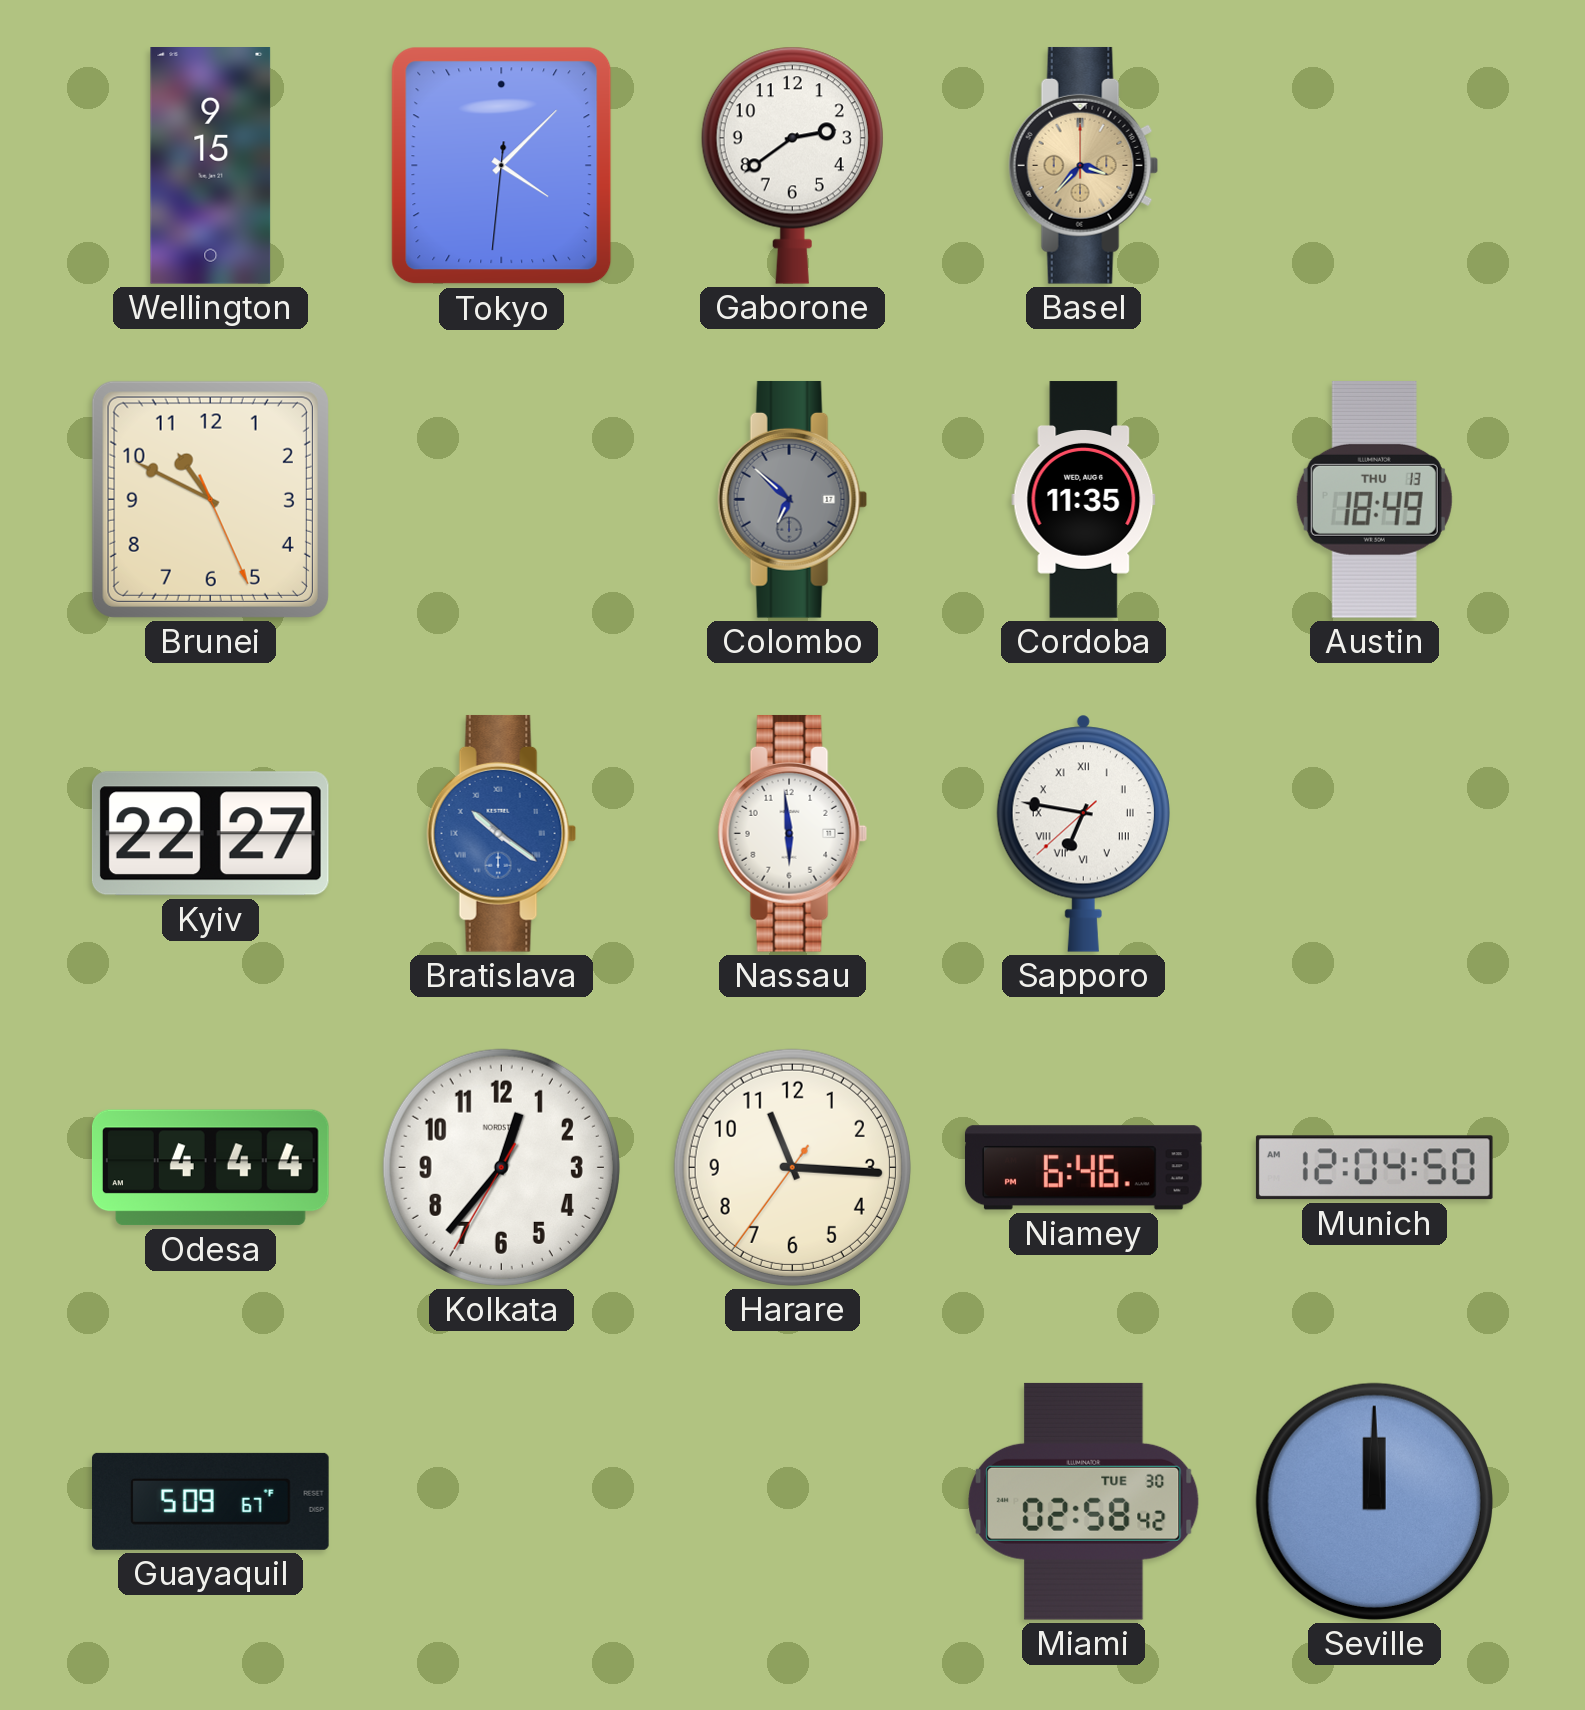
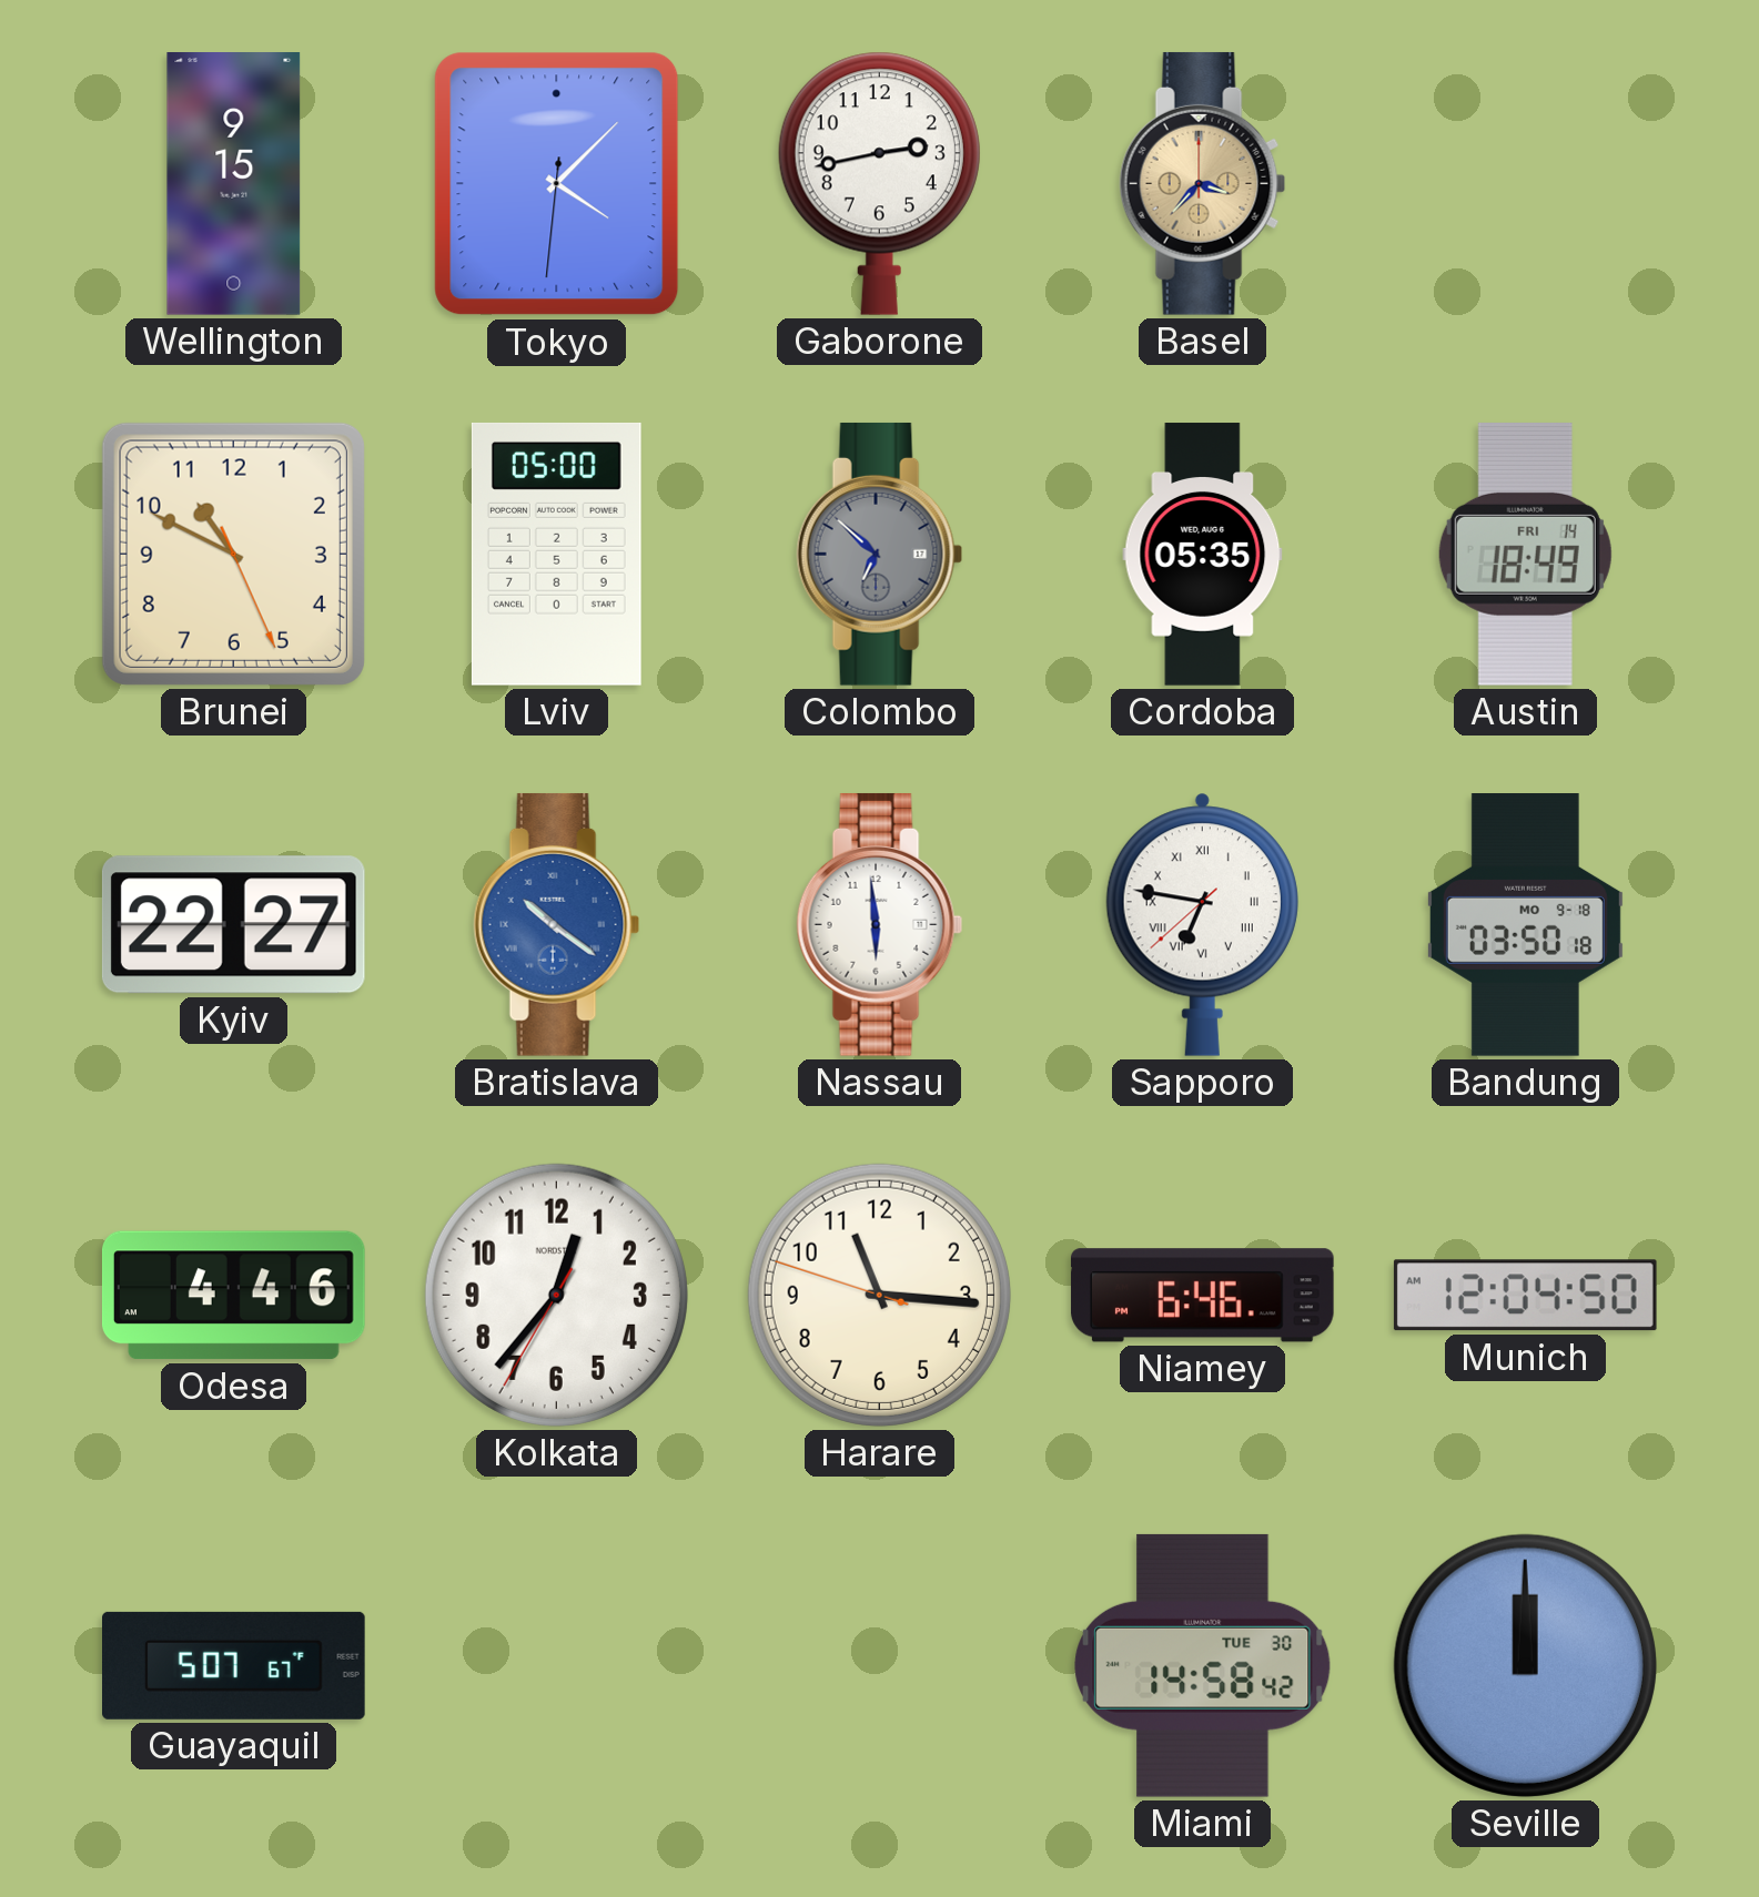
Gaborone: 2:39 -> 2:43 (879, 183)
Lviv: none -> 05:00 (556, 554)
Cordoba: 11:35 -> 05:35 (1203, 555)
Austin date: THU 13 -> FRI 14 (1525, 554)
Bandung: none -> 03:50 (1525, 925)
Odesa: 4:44 -> 4:46 (233, 1296)
Harare: 11:15:36 -> 11:15:48 (879, 1295)
Guayaquil: 5:09 -> 5:07 (234, 1665)
Miami: 02:58 -> 14:58 (1203, 1665)
